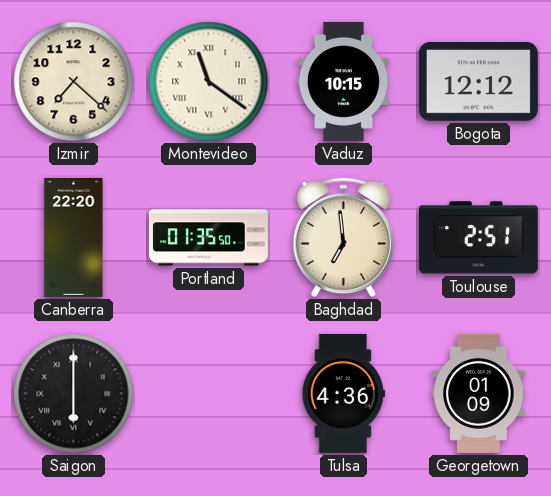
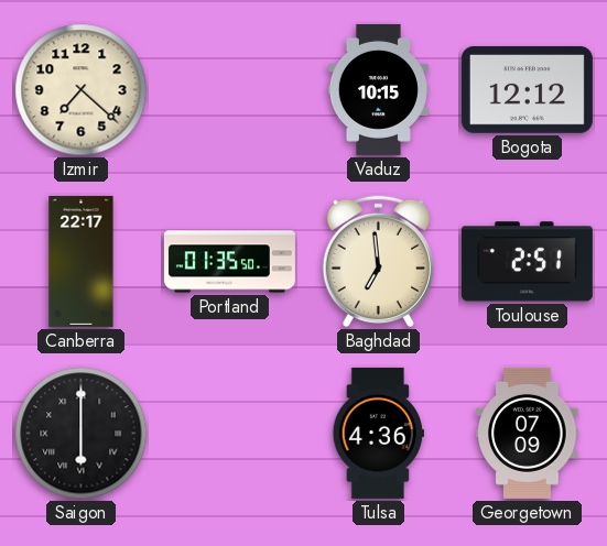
Montevideo: 11:21 -> none (209, 82)
Canberra: 22:20 -> 22:17 (82, 261)
Georgetown: 01:09 -> 07:09 (528, 433)
